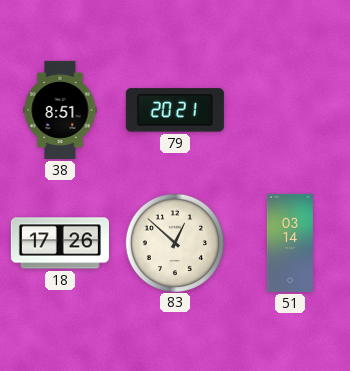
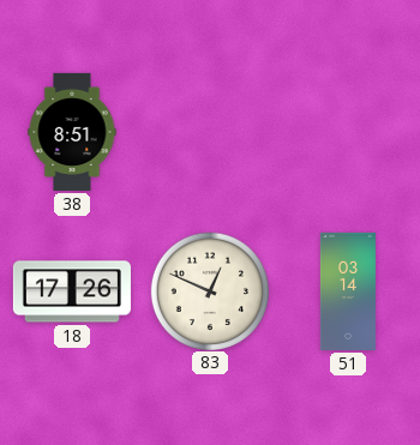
79: 20:21 -> none (175, 110)
83: 12:52 -> 12:49 (209, 290)
